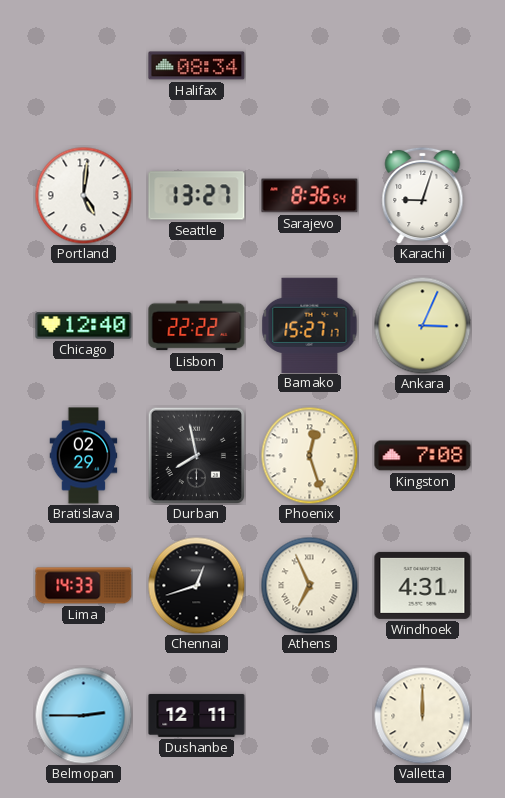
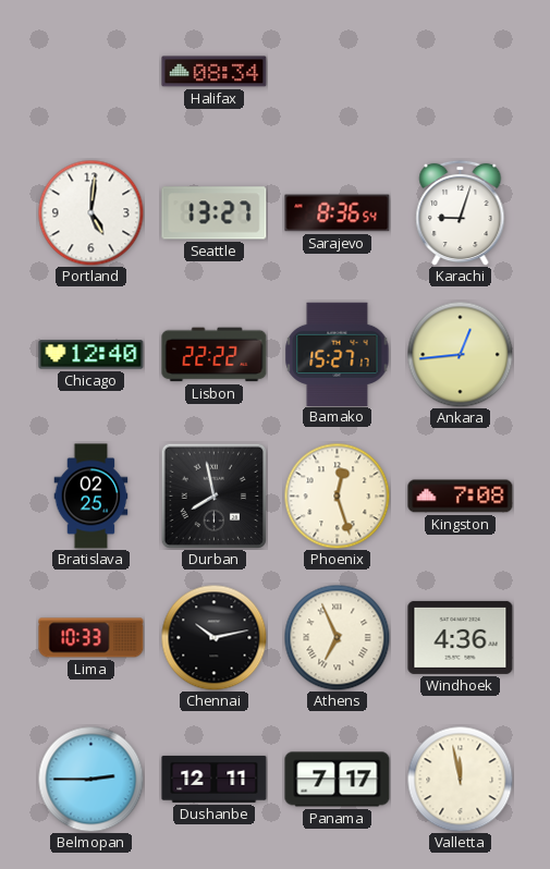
Ankara: 3:04 -> 12:44 (460, 354)
Bratislava: 02:29 -> 02:25 (91, 497)
Lima: 14:33 -> 10:33 (91, 638)
Chennai: 12:42 -> 10:13 (213, 637)
Windhoek: 4:31 -> 4:36 (461, 637)
Panama: none -> 7:17 (338, 780)
Valletta: 12:00 -> 11:58 (460, 779)
